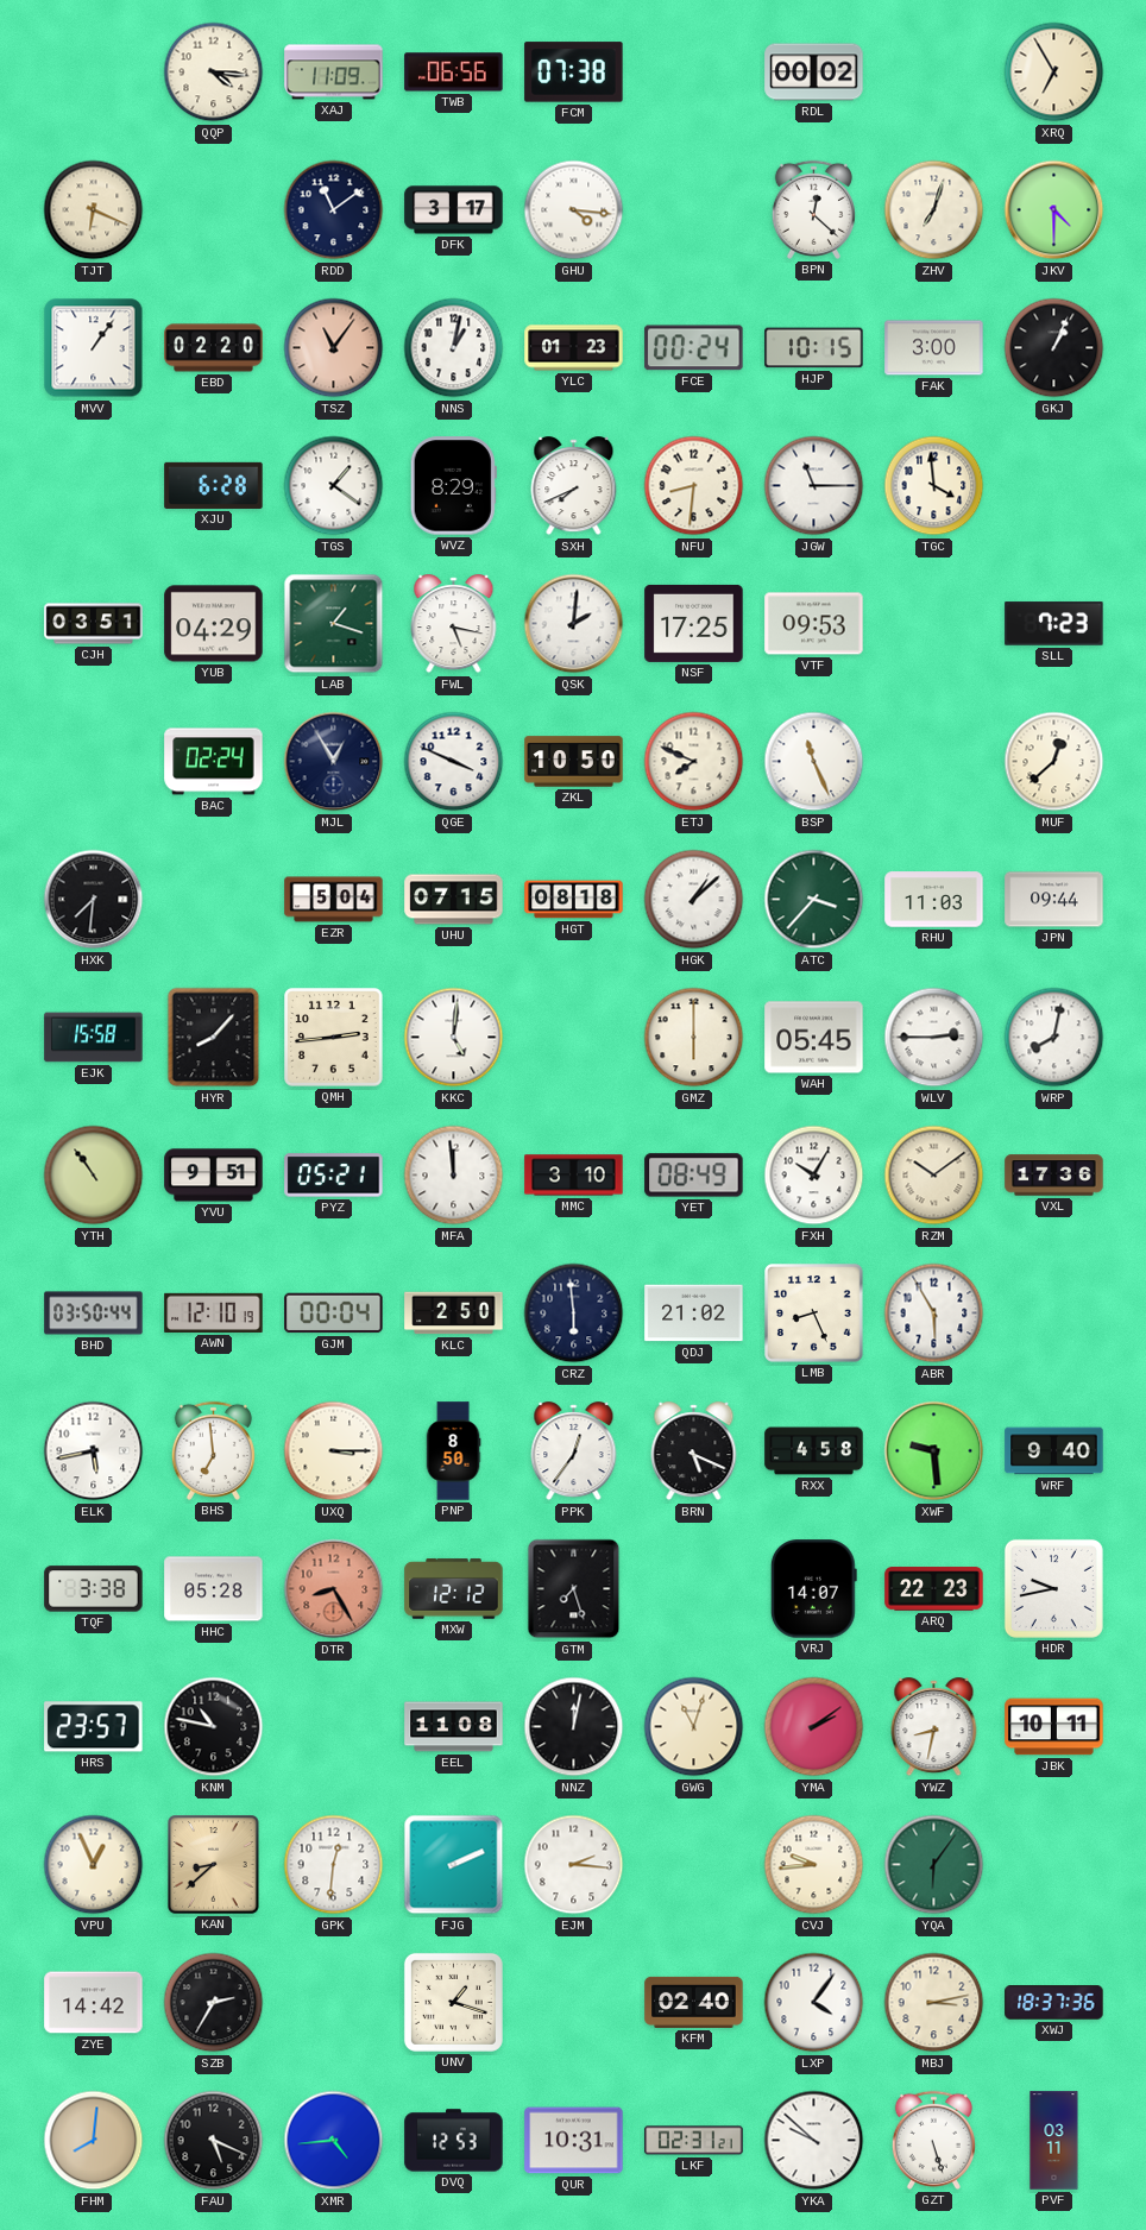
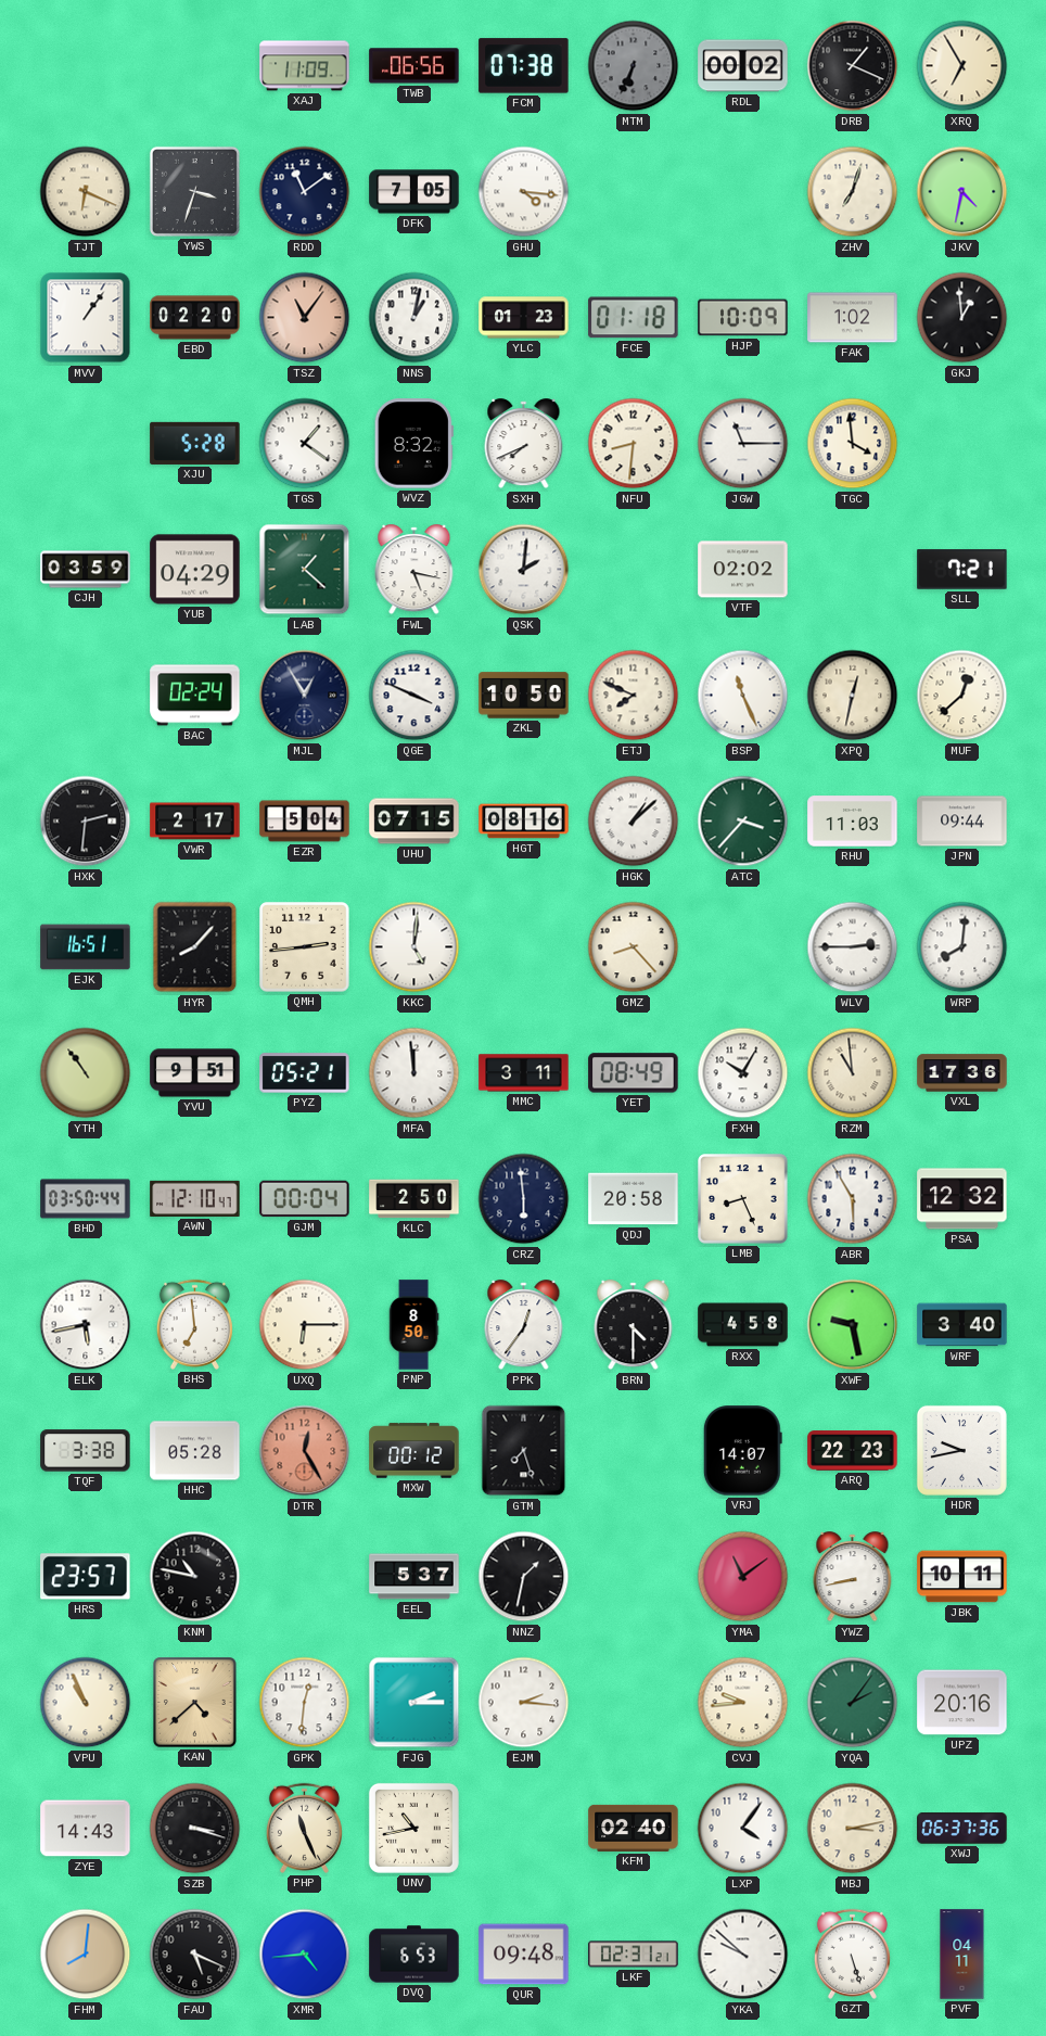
QQP: 4:16 -> none (214, 73)
MTM: none -> 6:34 (634, 66)
DRB: none -> 1:19 (853, 66)
YWS: none -> 3:33 (194, 191)
DFK: 3:17 -> 7:05 (414, 192)
BPN: 12:22 -> none (813, 209)
JKV: 4:30 -> 4:32 (962, 192)
FCE: 00:24 -> 01:18 (634, 318)
HJP: 10:15 -> 10:09 (743, 318)
FAK: 3:00 -> 1:02 (853, 318)
GKJ: 1:04 -> 12:59 (962, 318)
XJU: 6:28 -> 5:28 (195, 443)
WVZ: 8:29 -> 8:32 (413, 444)
CJH: 03:51 -> 03:59 (86, 570)
LAB: 1:18 -> 1:22 (305, 570)
NSF: 17:25 -> none (694, 623)
VTF: 09:53 -> 02:02 (743, 570)
SLL: 7:23 -> 7:21 (962, 570)
XPQ: none -> 12:32 (853, 696)
HXK: 7:31 -> 2:31 (86, 822)
VWR: none -> 2:17 (195, 822)
HGT: 08:18 -> 08:16 (524, 822)
EJK: 15:58 -> 16:51 (86, 947)
GMZ: 6:00 -> 8:23 (634, 947)
WAH: 05:45 -> none (814, 1038)
WRP: 8:02 -> 8:01 (962, 947)
MMC: 3:10 -> 3:11 (524, 1073)
RZM: 10:09 -> 10:59 (853, 1073)
AWN: 12:10:19 -> 12:10:47 (195, 1198)
QDJ: 21:02 -> 20:58 (634, 1199)
PSA: none -> 12:32 (962, 1199)
UXQ: 3:15 -> 6:15 (305, 1325)
BRN: 5:19 -> 4:30 (634, 1325)
XWF: 9:29 -> 9:28 (853, 1325)
WRF: 9:40 -> 3:40 (962, 1325)
DTR: 8:25 -> 12:25 (305, 1451)
MXW: 12:12 -> 00:12 (414, 1451)
EEL: 11:08 -> 5:37 (414, 1577)
NNZ: 12:02 -> 1:32 (524, 1577)
GWG: 11:03 -> none (694, 1727)
YMA: 2:09 -> 11:09 (743, 1577)
YWZ: 8:32 -> 8:43 (853, 1577)
VPU: 12:56 -> 10:56 (86, 1703)
KAN: 8:38 -> 4:38 (195, 1703)
FJG: 2:11 -> 2:15 (414, 1703)
YQA: 6:06 -> 2:06 (853, 1703)
UPZ: none -> 20:16 (962, 1703)
ZYE: 14:42 -> 14:43 (86, 1829)
SZB: 2:35 -> 3:18 (195, 1829)
PHP: none -> 11:26 (304, 1828)
UNV: 1:18 -> 10:43 (413, 1828)
XWJ: 18:37 -> 06:37 (962, 1829)
DVQ: 12:53 -> 6:53 (414, 1955)
QUR: 10:31 -> 09:48 (524, 1955)
PVF: 03:11 -> 04:11 (962, 1955)
